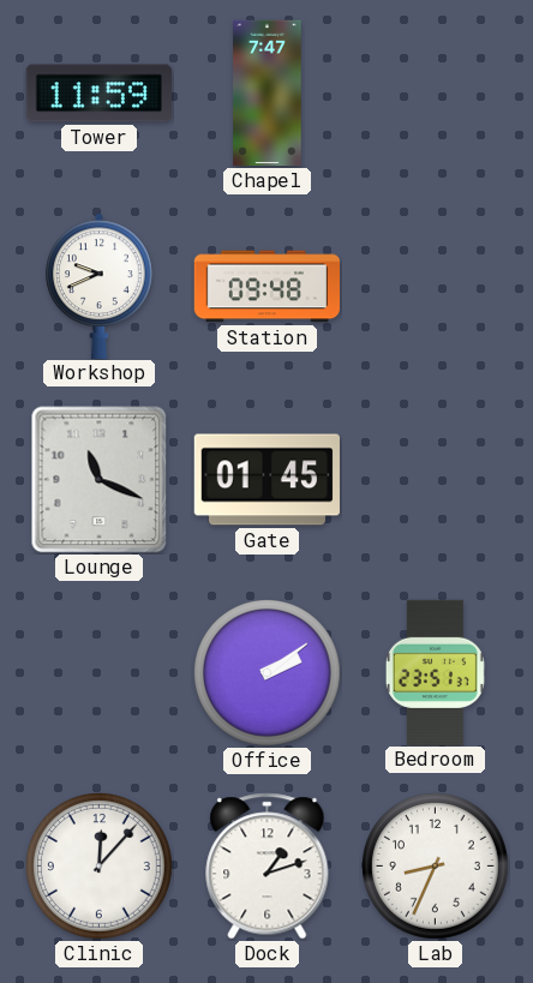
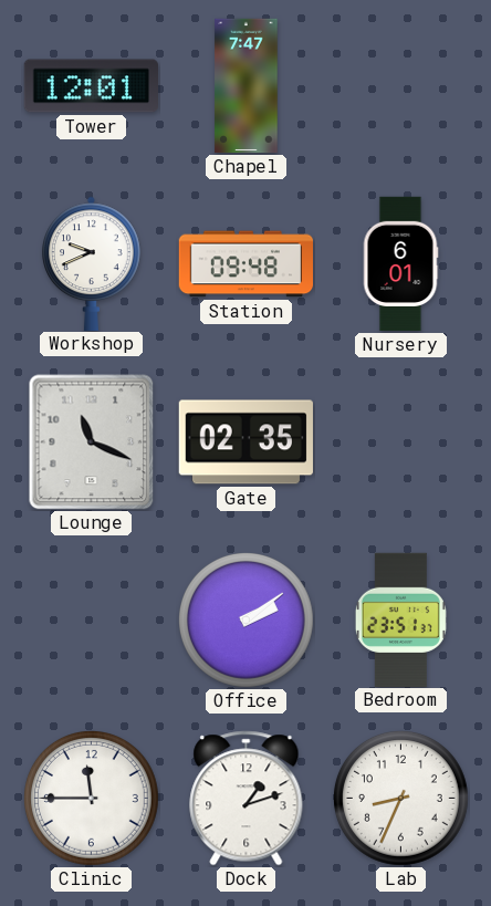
Tower: 11:59 -> 12:01 (91, 86)
Nursery: none -> 6:01 (400, 264)
Gate: 01:45 -> 02:35 (245, 442)
Clinic: 12:07 -> 11:45 (91, 798)
